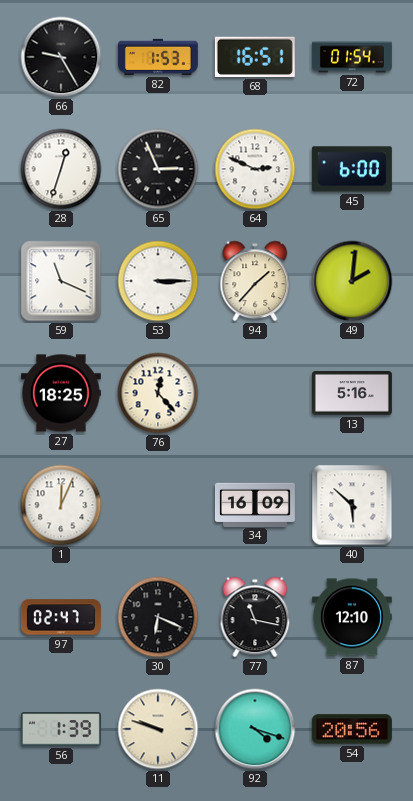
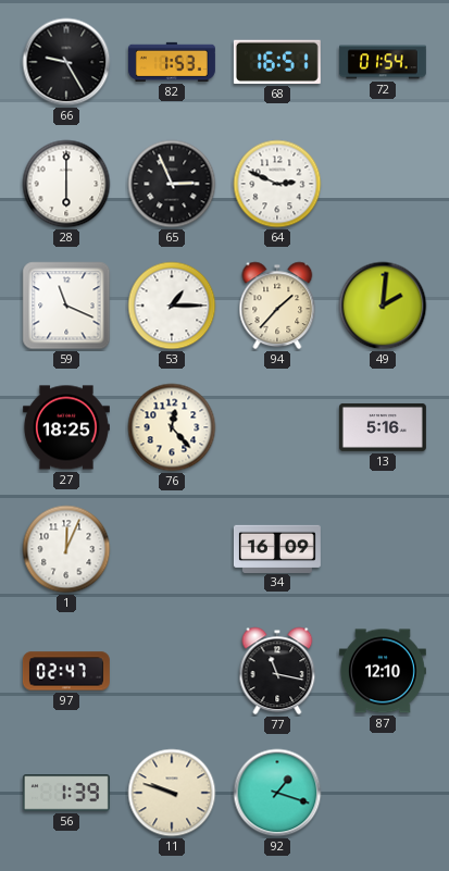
28: 12:33 -> 6:00 (66, 184)
45: 6:00 -> none (352, 169)
53: 3:15 -> 1:15 (172, 306)
40: 5:52 -> none (352, 505)
30: 6:19 -> none (158, 617)
92: 4:18 -> 1:18 (277, 793)
54: 20:56 -> none (352, 729)
